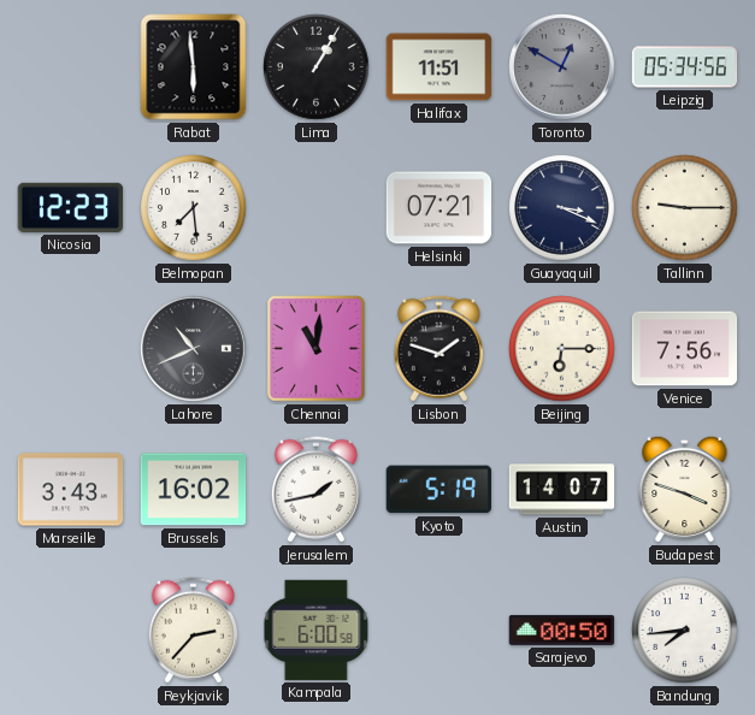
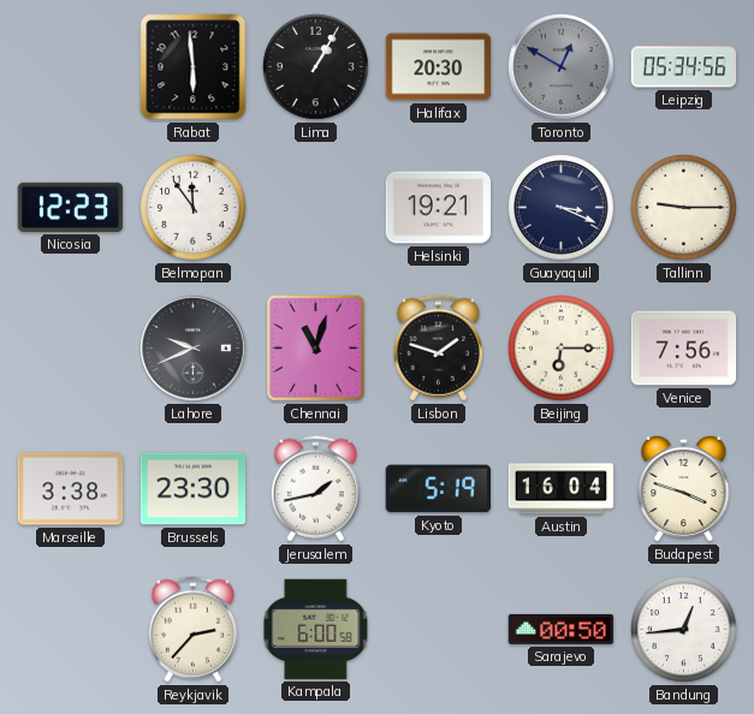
Halifax: 11:51 -> 20:30 (439, 67)
Belmopan: 7:29 -> 11:54 (194, 208)
Helsinki: 07:21 -> 19:21 (439, 208)
Lahore: 10:41 -> 9:41 (194, 349)
Chennai: 11:01 -> 11:03 (316, 349)
Marseille: 3:43 -> 3:38 (71, 489)
Brussels: 16:02 -> 23:30 (194, 489)
Austin: 14:07 -> 16:04 (562, 489)
Bandung: 7:44 -> 12:44 (684, 630)
